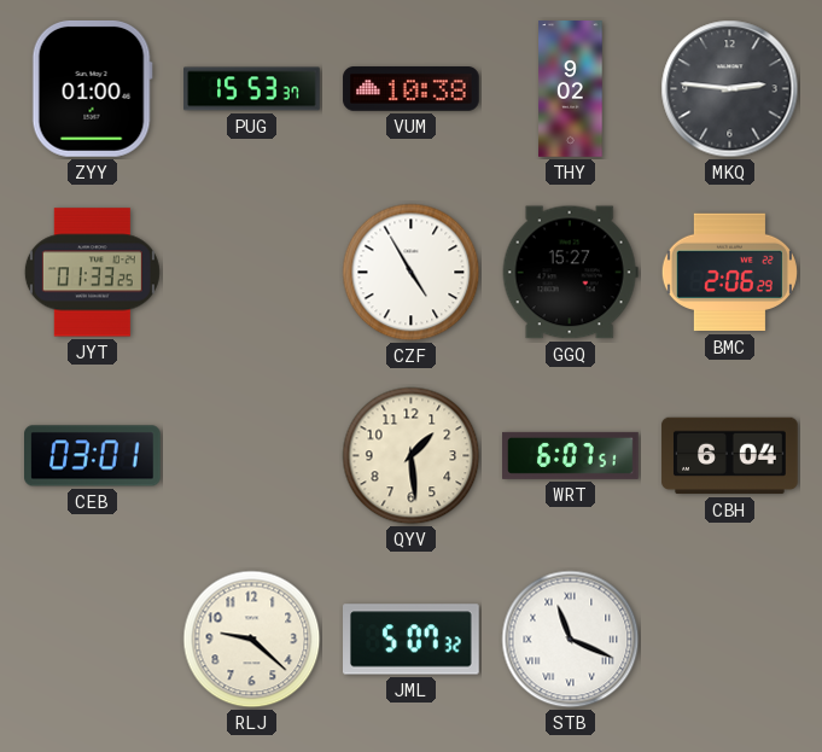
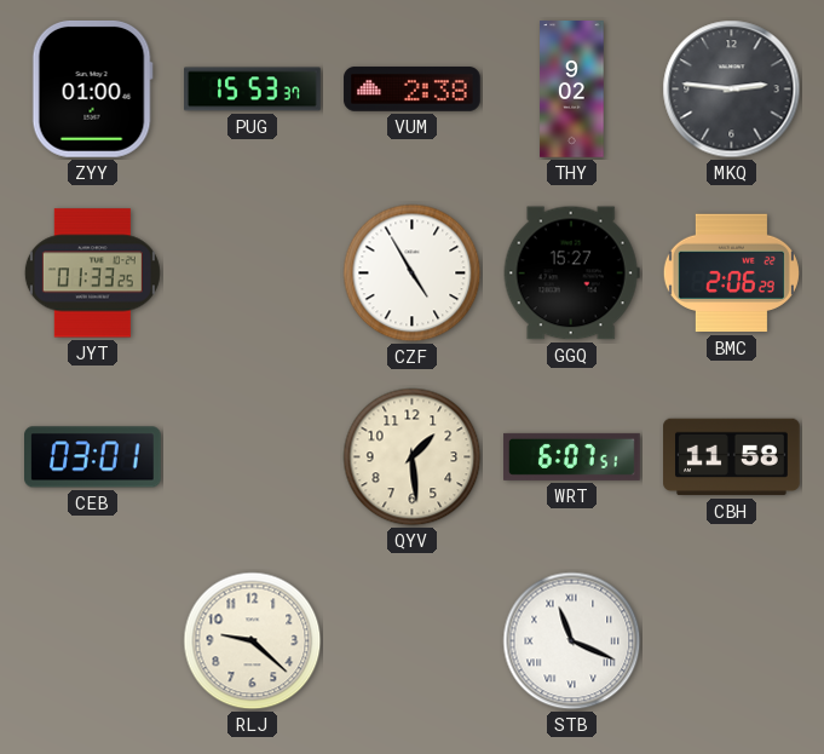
VUM: 10:38 -> 2:38 (413, 90)
CBH: 6:04 -> 11:58 (732, 457)
JML: 5:07 -> none (412, 640)
